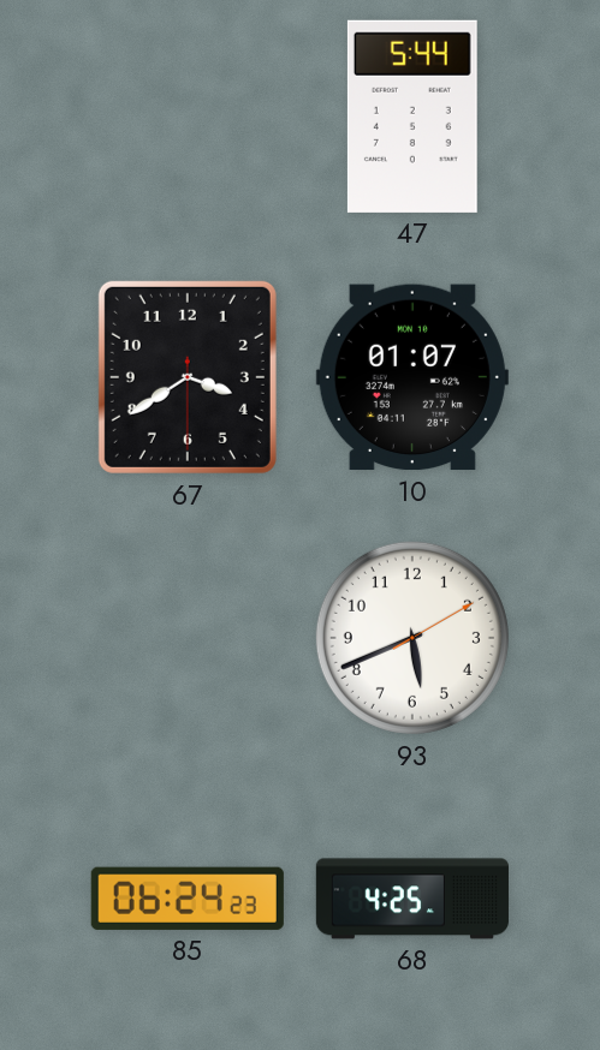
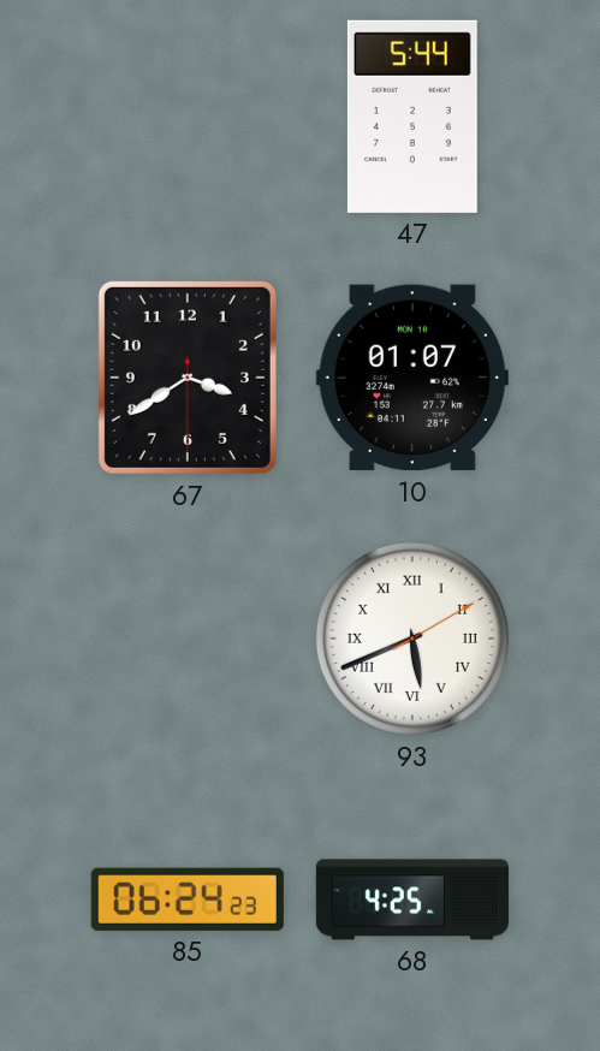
93 numerals: Arabic -> Roman (412, 639)
